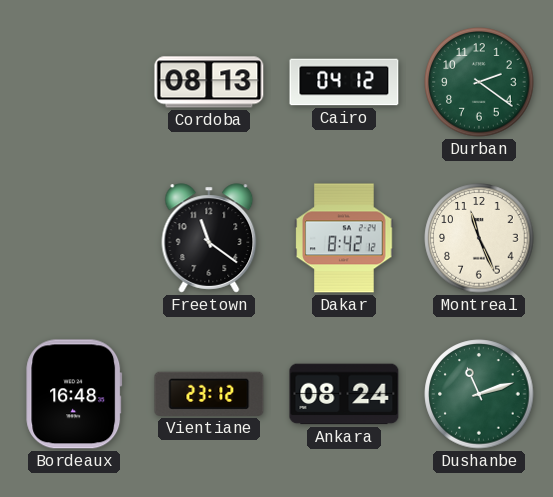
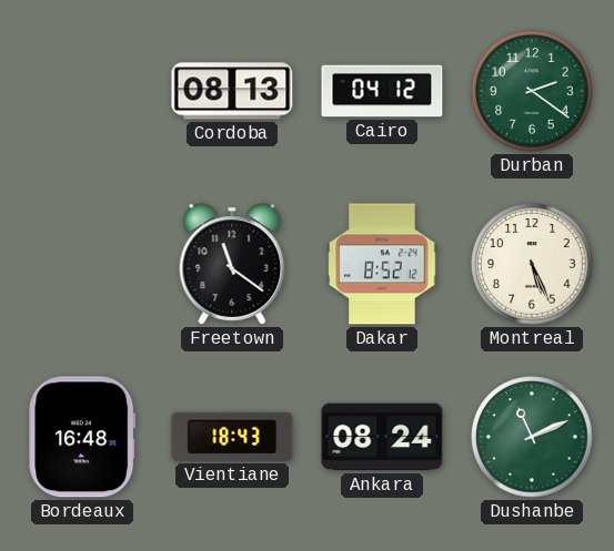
Dakar: 8:42 -> 8:52 (382, 264)
Montreal: 11:26 -> 5:26 (532, 264)
Vientiane: 23:12 -> 18:43 (232, 437)
Dushanbe: 11:12 -> 11:11 (532, 437)
